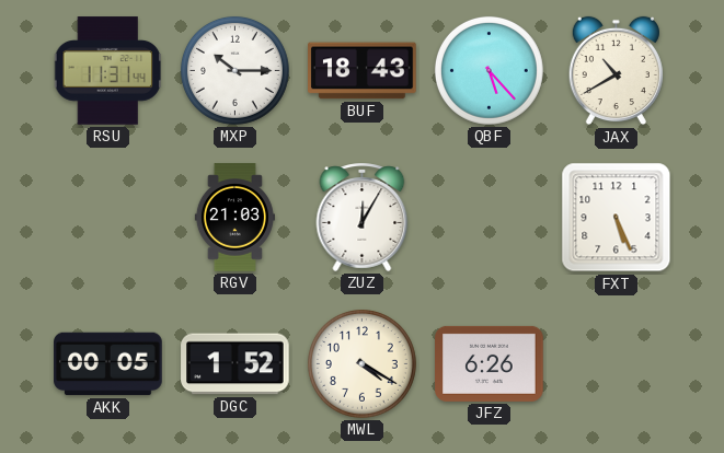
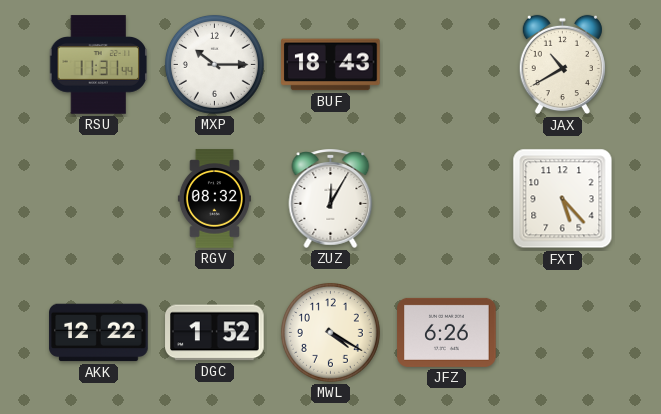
QBF: 5:23 -> none (489, 70)
RGV: 21:03 -> 08:32 (214, 199)
FXT: 5:26 -> 5:23 (563, 199)
AKK: 00:05 -> 12:22 (99, 333)
